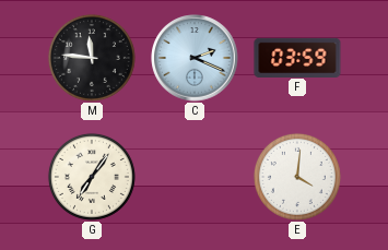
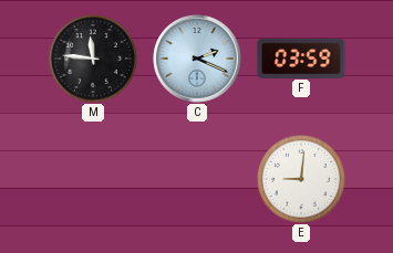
G: 7:06 -> none (92, 177)
E: 4:01 -> 9:01 (301, 179)
